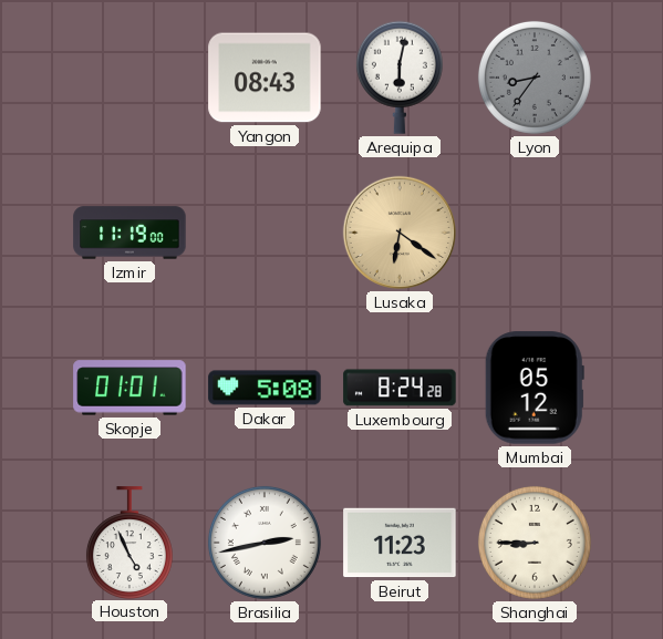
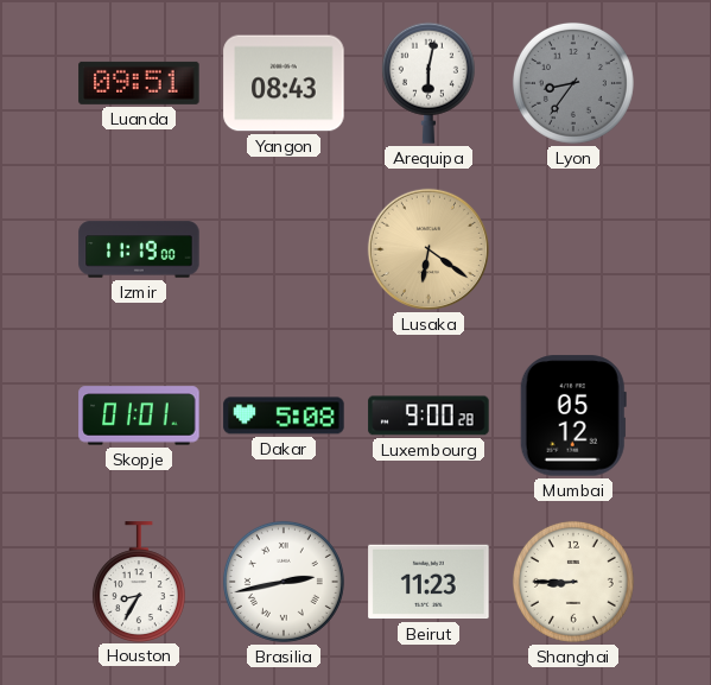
Luanda: none -> 09:51 (139, 83)
Luxembourg: 8:24 -> 9:00 (428, 416)
Houston: 4:56 -> 8:35 (139, 582)
